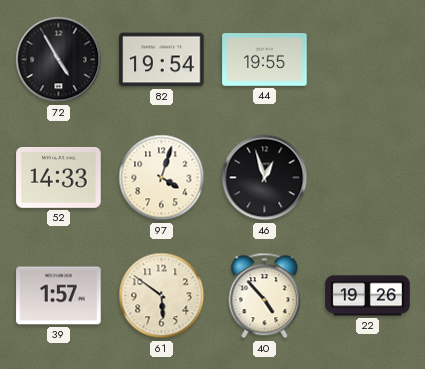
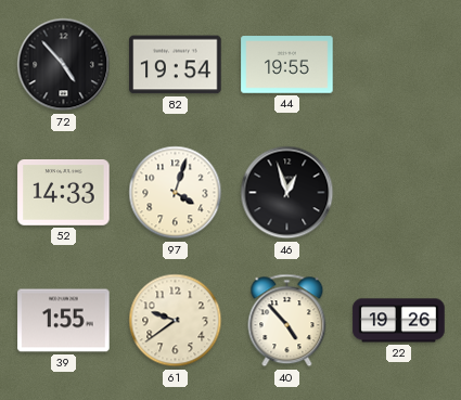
72: 4:55 -> 4:53 (64, 65)
39: 1:57 -> 1:55 (64, 321)
61: 5:51 -> 9:39 (176, 321)
